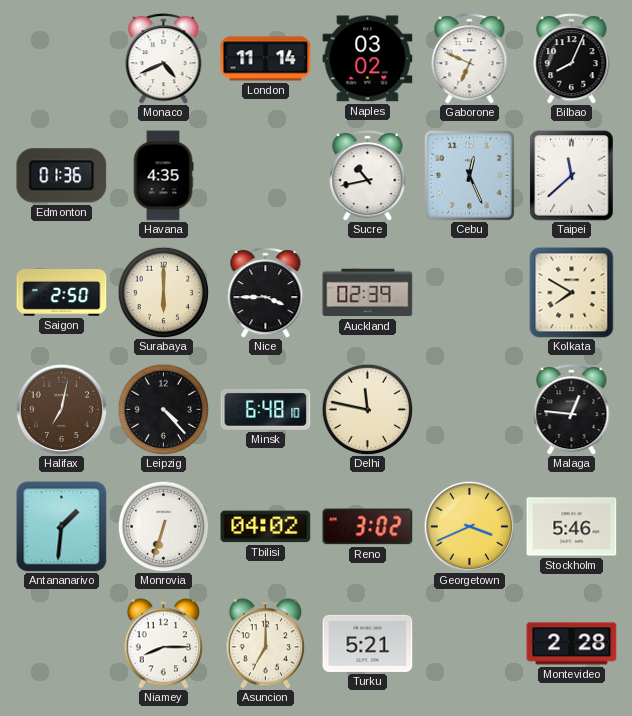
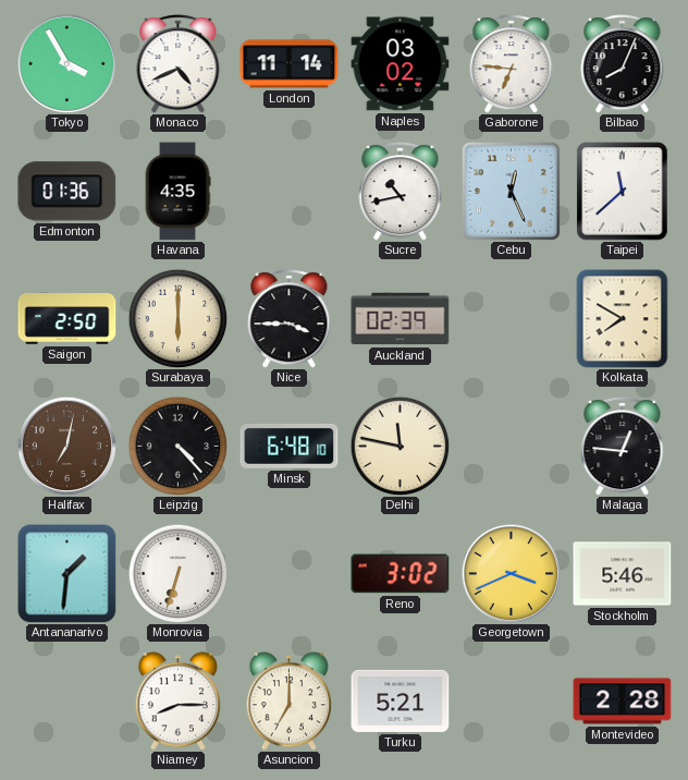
Tokyo: none -> 3:55 (66, 63)
Gaborone: 6:49 -> 6:46 (512, 64)
Tbilisi: 04:02 -> none (266, 527)
